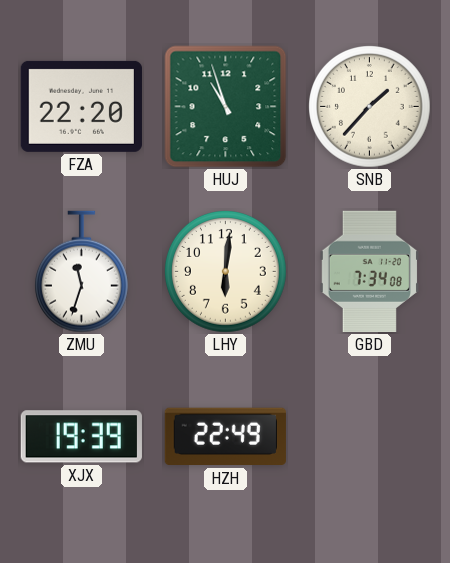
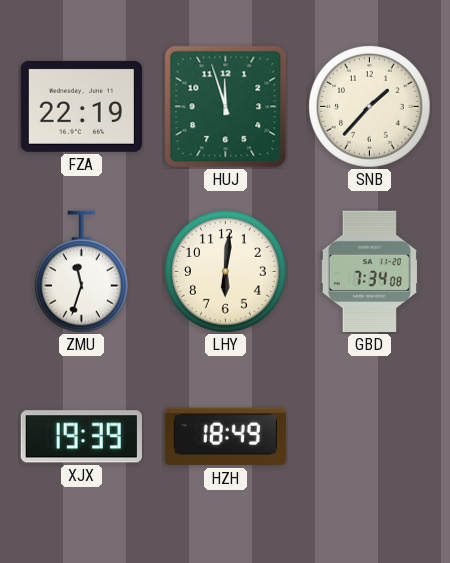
FZA: 22:20 -> 22:19 (81, 106)
HUJ: 10:57 -> 11:57 (226, 107)
HZH: 22:49 -> 18:49 (225, 437)
